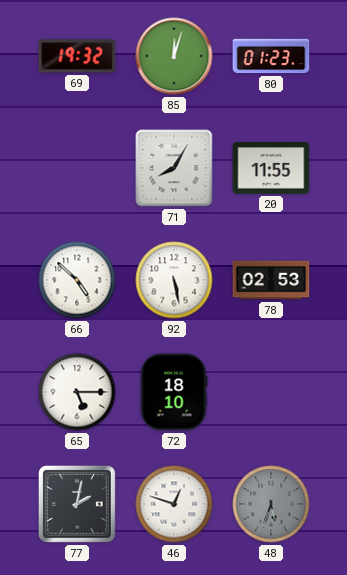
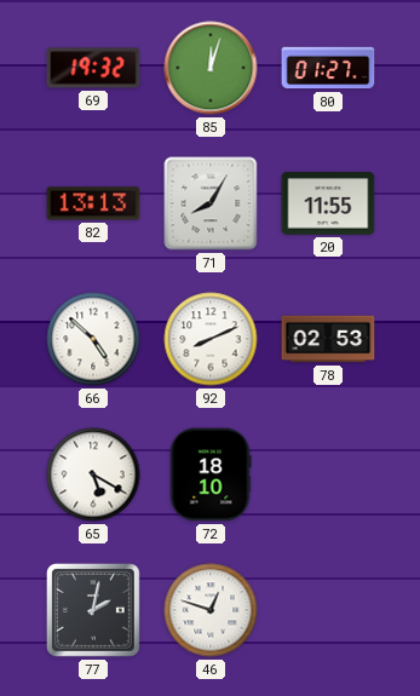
80: 01:23 -> 01:27 (328, 68)
82: none -> 13:13 (93, 203)
92: 5:28 -> 8:11 (211, 339)
65: 5:15 -> 5:20 (93, 474)
48: 5:33 -> none (271, 504)
